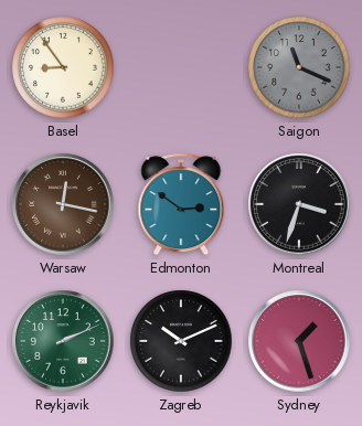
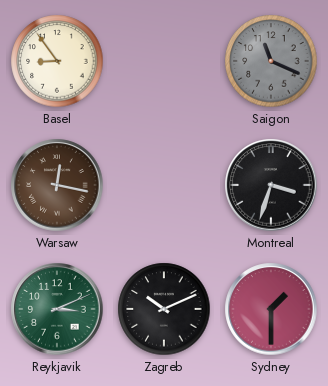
Edmonton: 2:51 -> none (181, 204)
Reykjavik: 2:11 -> 3:11 (57, 309)
Sydney: 1:27 -> 1:30 (271, 309)
